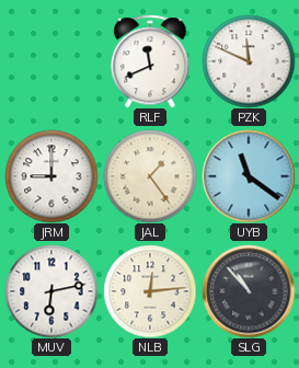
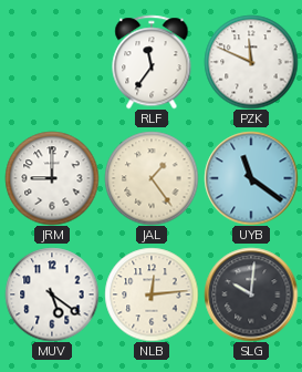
RLF: 11:41 -> 11:36 (152, 62)
MUV: 6:13 -> 5:21 (52, 294)
SLG: 10:53 -> 10:01 (251, 294)
